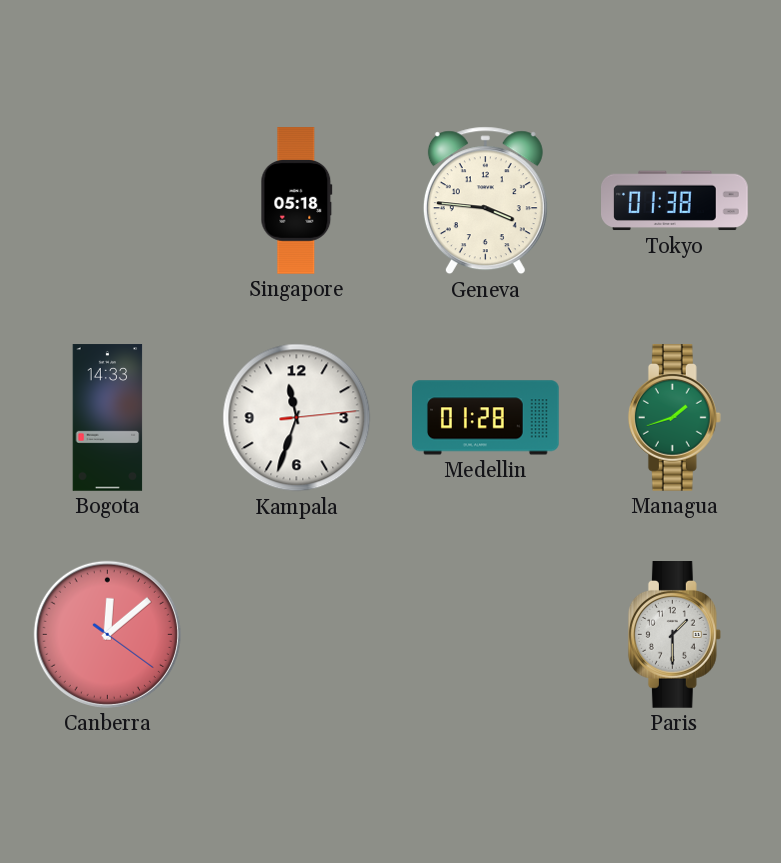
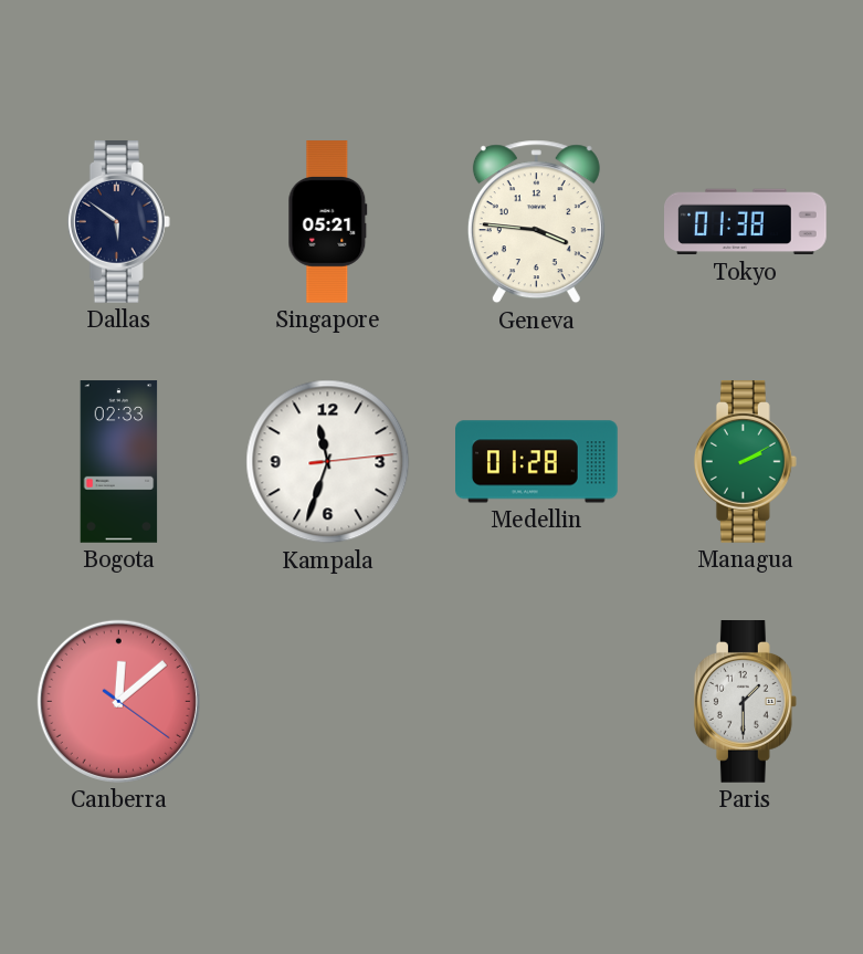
Dallas: none -> 5:51 (118, 222)
Singapore: 05:18 -> 05:21 (328, 222)
Bogota: 14:33 -> 02:33 (119, 462)
Managua: 1:42 -> 2:10 (745, 462)
